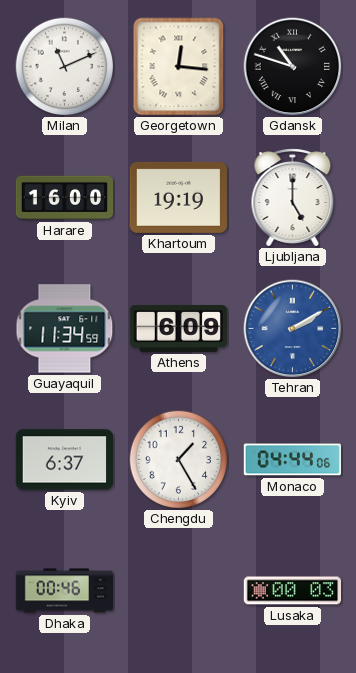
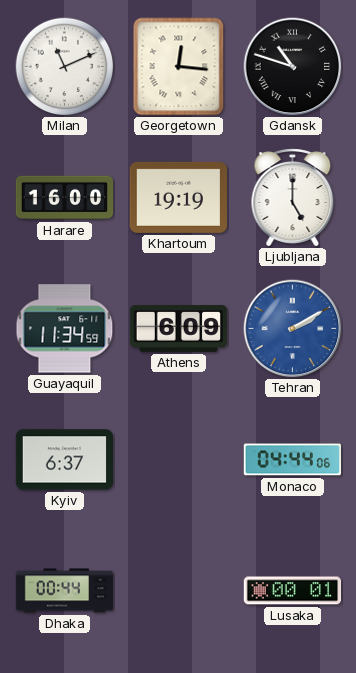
Chengdu: 1:25 -> none (179, 460)
Dhaka: 00:46 -> 00:44 (65, 591)
Lusaka: 00:03 -> 00:01 (293, 591)
